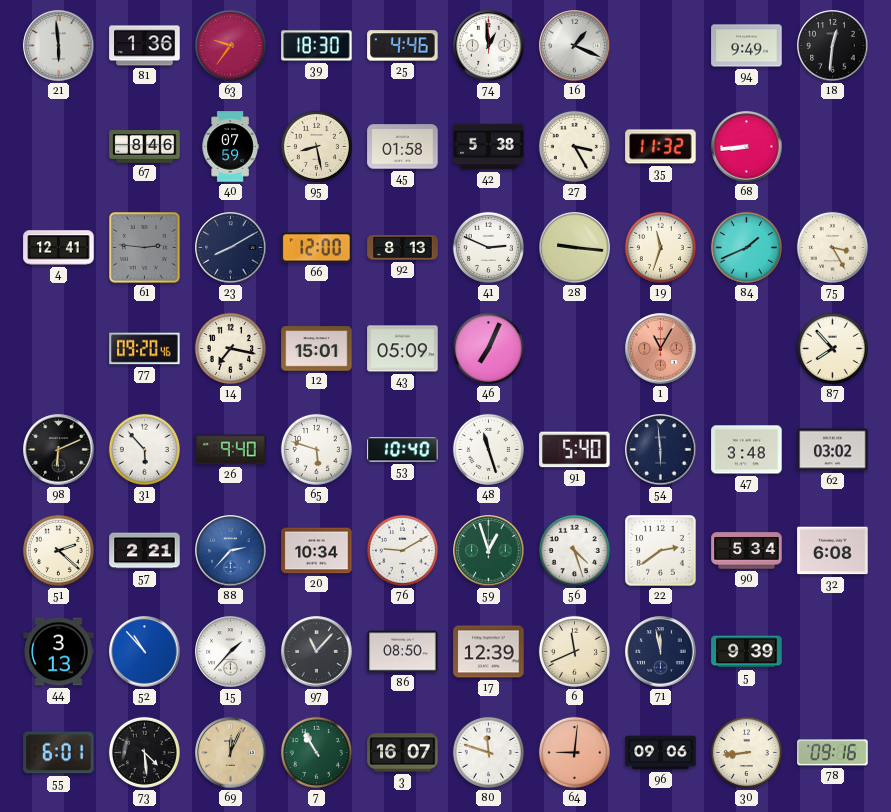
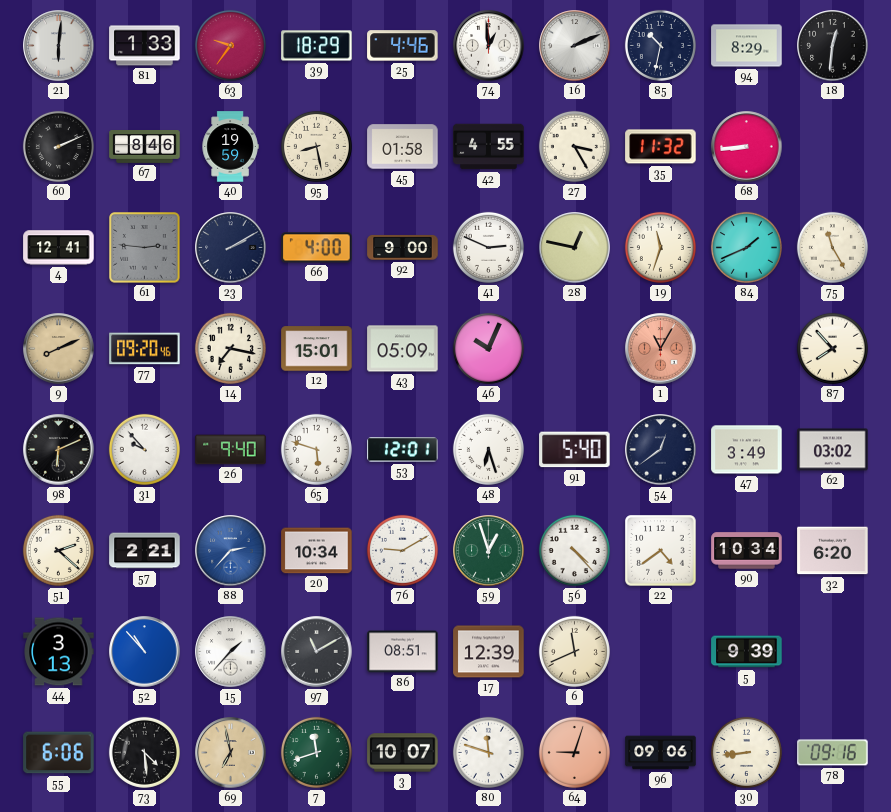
21: 5:59 -> 6:01 (59, 46)
81: 1:36 -> 1:33 (145, 46)
39: 18:30 -> 18:29 (317, 46)
16: 1:19 -> 2:11 (575, 46)
85: none -> 10:32 (660, 45)
94: 9:49 -> 8:29 (747, 46)
60: none -> 2:11 (58, 146)
40: 07:59 -> 19:59 (230, 147)
42: 5:38 -> 4:55 (489, 147)
23: 8:10 -> 2:10 (231, 248)
66: 12:00 -> 4:00 (317, 248)
92: 8:13 -> 9:00 (403, 248)
28: 9:16 -> 12:47 (575, 248)
75: 3:25 -> 11:25 (832, 247)
9: none -> 8:11 (59, 349)
46: 7:04 -> 10:04 (488, 348)
31: 5:53 -> 9:53 (144, 449)
53: 10:40 -> 12:01 (403, 450)
48: 11:27 -> 6:27 (488, 449)
54: 5:59 -> 12:39 (661, 450)
47: 3:48 -> 3:49 (747, 450)
56: 4:27 -> 4:23 (574, 550)
22: 2:39 -> 4:39 (661, 551)
90: 5:34 -> 10:34 (747, 551)
32: 6:08 -> 6:20 (833, 551)
97: 11:07 -> 11:10 (317, 652)
86: 08:50 -> 08:51 (403, 652)
71: 11:58 -> none (661, 652)
55: 6:01 -> 6:06 (59, 753)
69: 12:04 -> 6:58 (231, 753)
7: 10:55 -> 11:42 (316, 752)
3: 16:07 -> 10:07 (403, 753)
64: 9:01 -> 9:03 (574, 752)
